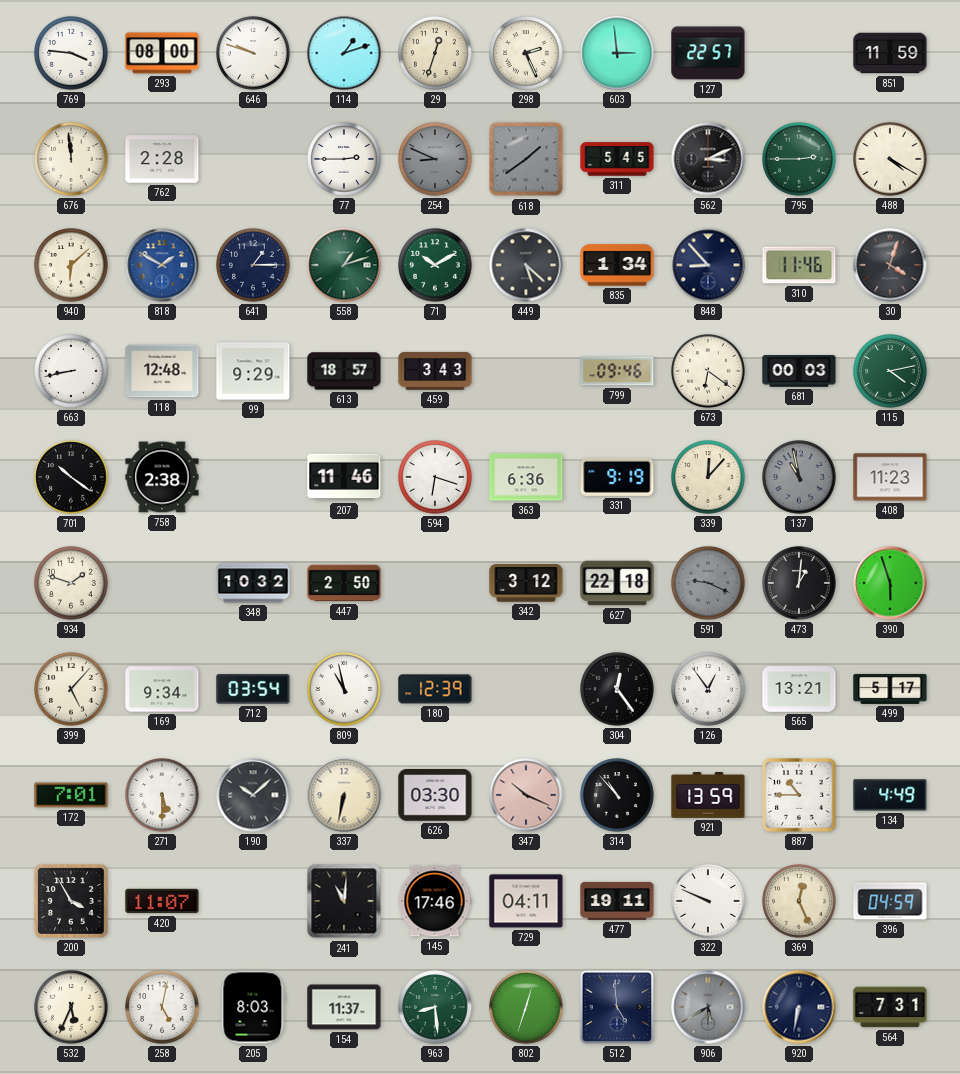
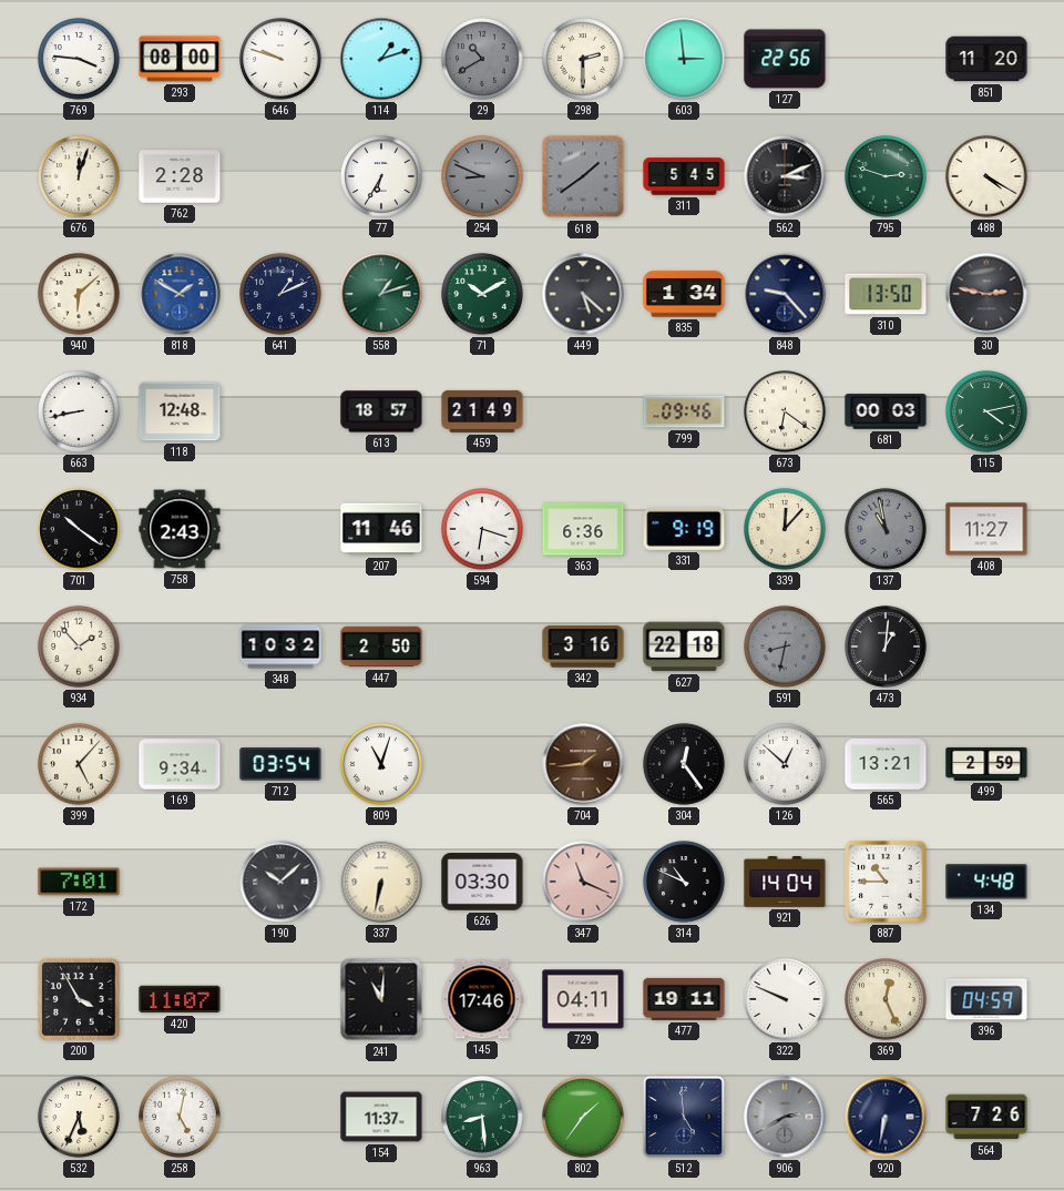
29: 12:33 -> 10:40 (482, 59)
29 dial: cream -> grey (482, 59)
298: 2:26 -> 2:30 (583, 59)
127: 22:57 -> 22:56 (785, 59)
851: 11:59 -> 11:20 (986, 59)
676: 11:59 -> 12:03 (79, 176)
77: 2:45 -> 6:35 (381, 176)
795: 2:45 -> 2:48 (886, 176)
641: 1:15 -> 1:11 (280, 294)
848: 8:53 -> 9:23 (785, 294)
310: 11:46 -> 13:50 (886, 294)
30: 4:03 -> 2:47 (986, 294)
99: 9:29 -> none (253, 371)
459: 3:43 -> 21:49 (482, 411)
758: 2:38 -> 2:43 (180, 529)
408: 11:23 -> 11:27 (986, 529)
934: 1:48 -> 1:53 (79, 647)
342: 3:12 -> 3:16 (583, 647)
591: 9:19 -> 8:32 (785, 647)
390: 5:57 -> none (890, 583)
809: 10:58 -> 11:03 (381, 764)
180: 12:39 -> none (435, 689)
704: none -> 1:44 (583, 764)
126: 12:54 -> 12:52 (785, 764)
499: 5:17 -> 2:59 (986, 764)
271: 5:30 -> none (162, 795)
347: 10:19 -> 11:19 (583, 882)
314: 10:53 -> 10:49 (684, 882)
921: 13:59 -> 14:04 (785, 883)
134: 4:49 -> 4:48 (986, 882)
205: 8:03 -> none (253, 1007)
802: 12:33 -> 1:36 (583, 1117)
906: 5:40 -> 2:40 (785, 1117)
564: 7:31 -> 7:26 (986, 1117)
